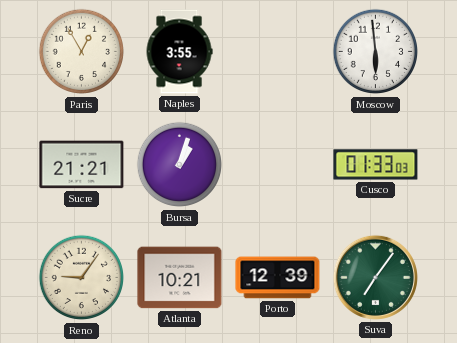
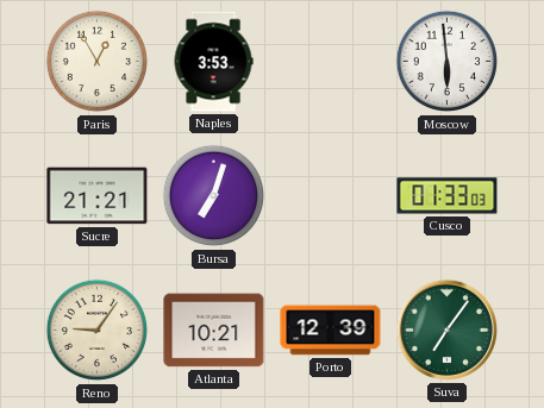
Naples: 3:55 -> 3:53 (213, 62)
Bursa: 1:03 -> 7:03 (214, 196)
